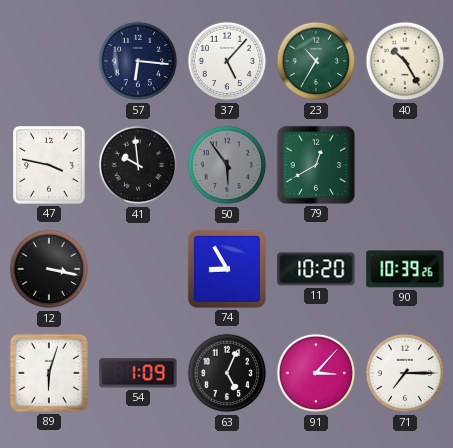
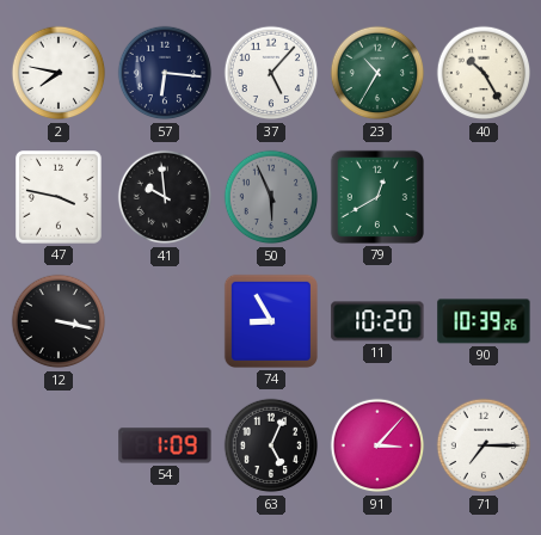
2: none -> 7:47 (59, 73)
50: 5:54 -> 5:56 (271, 197)
89: 6:03 -> none (49, 373)
